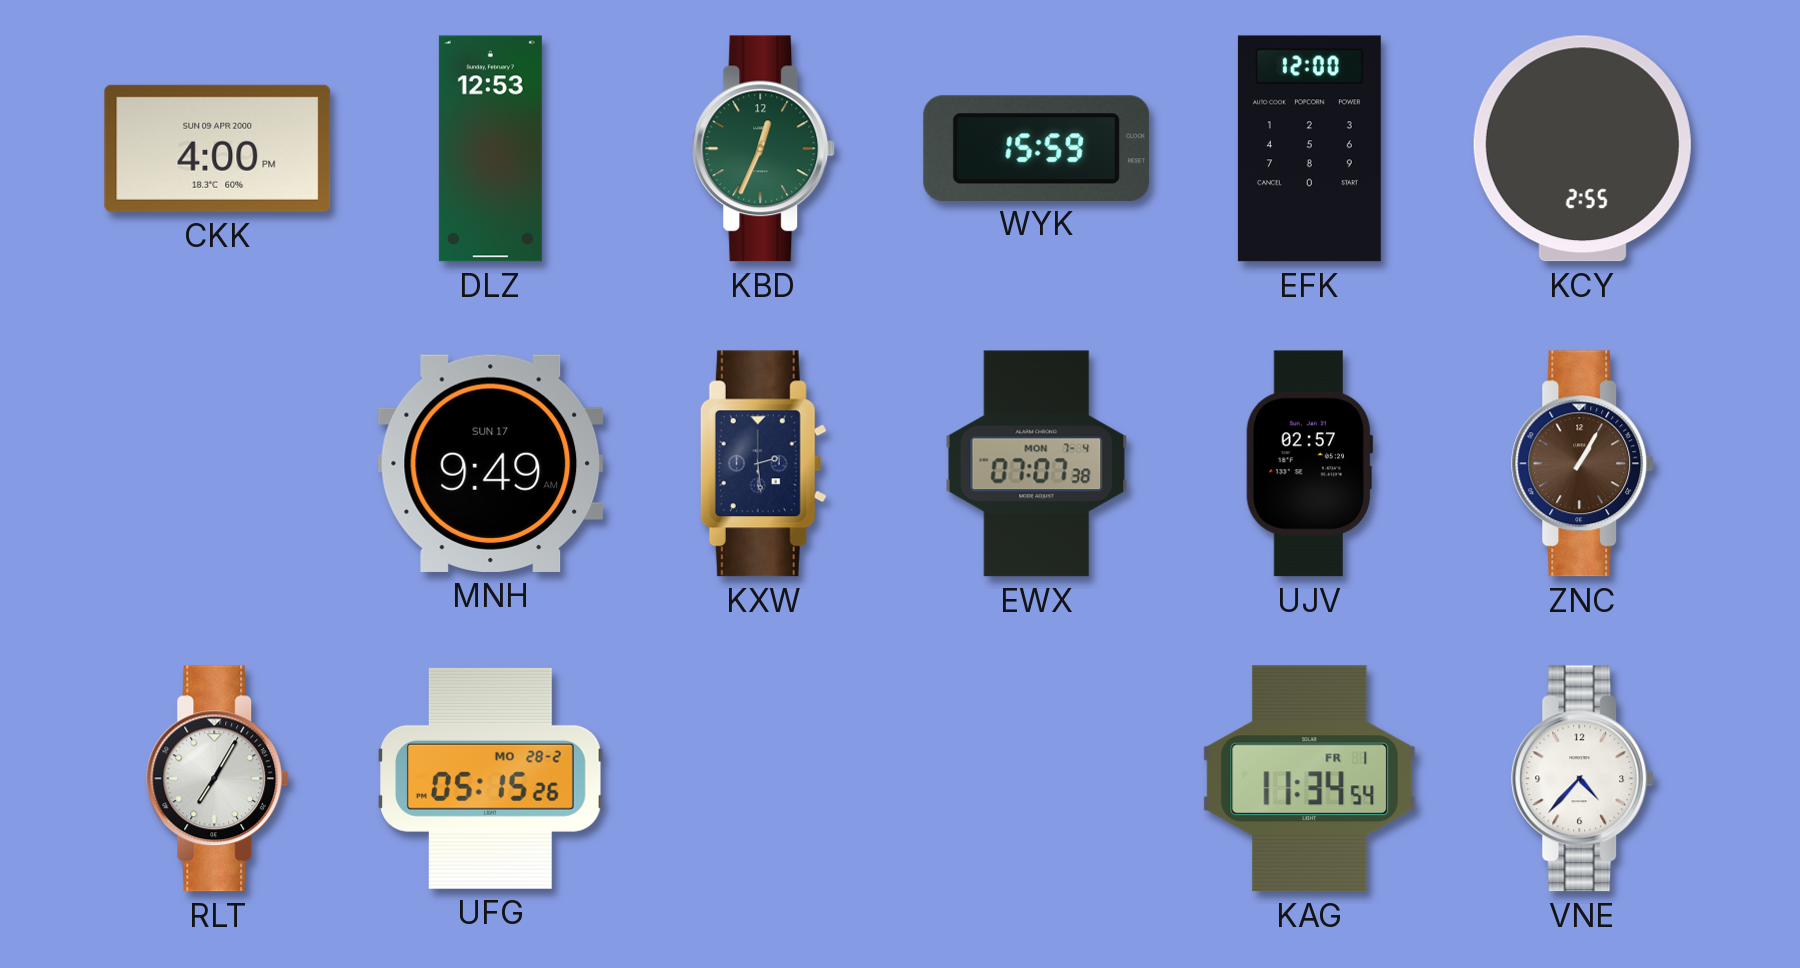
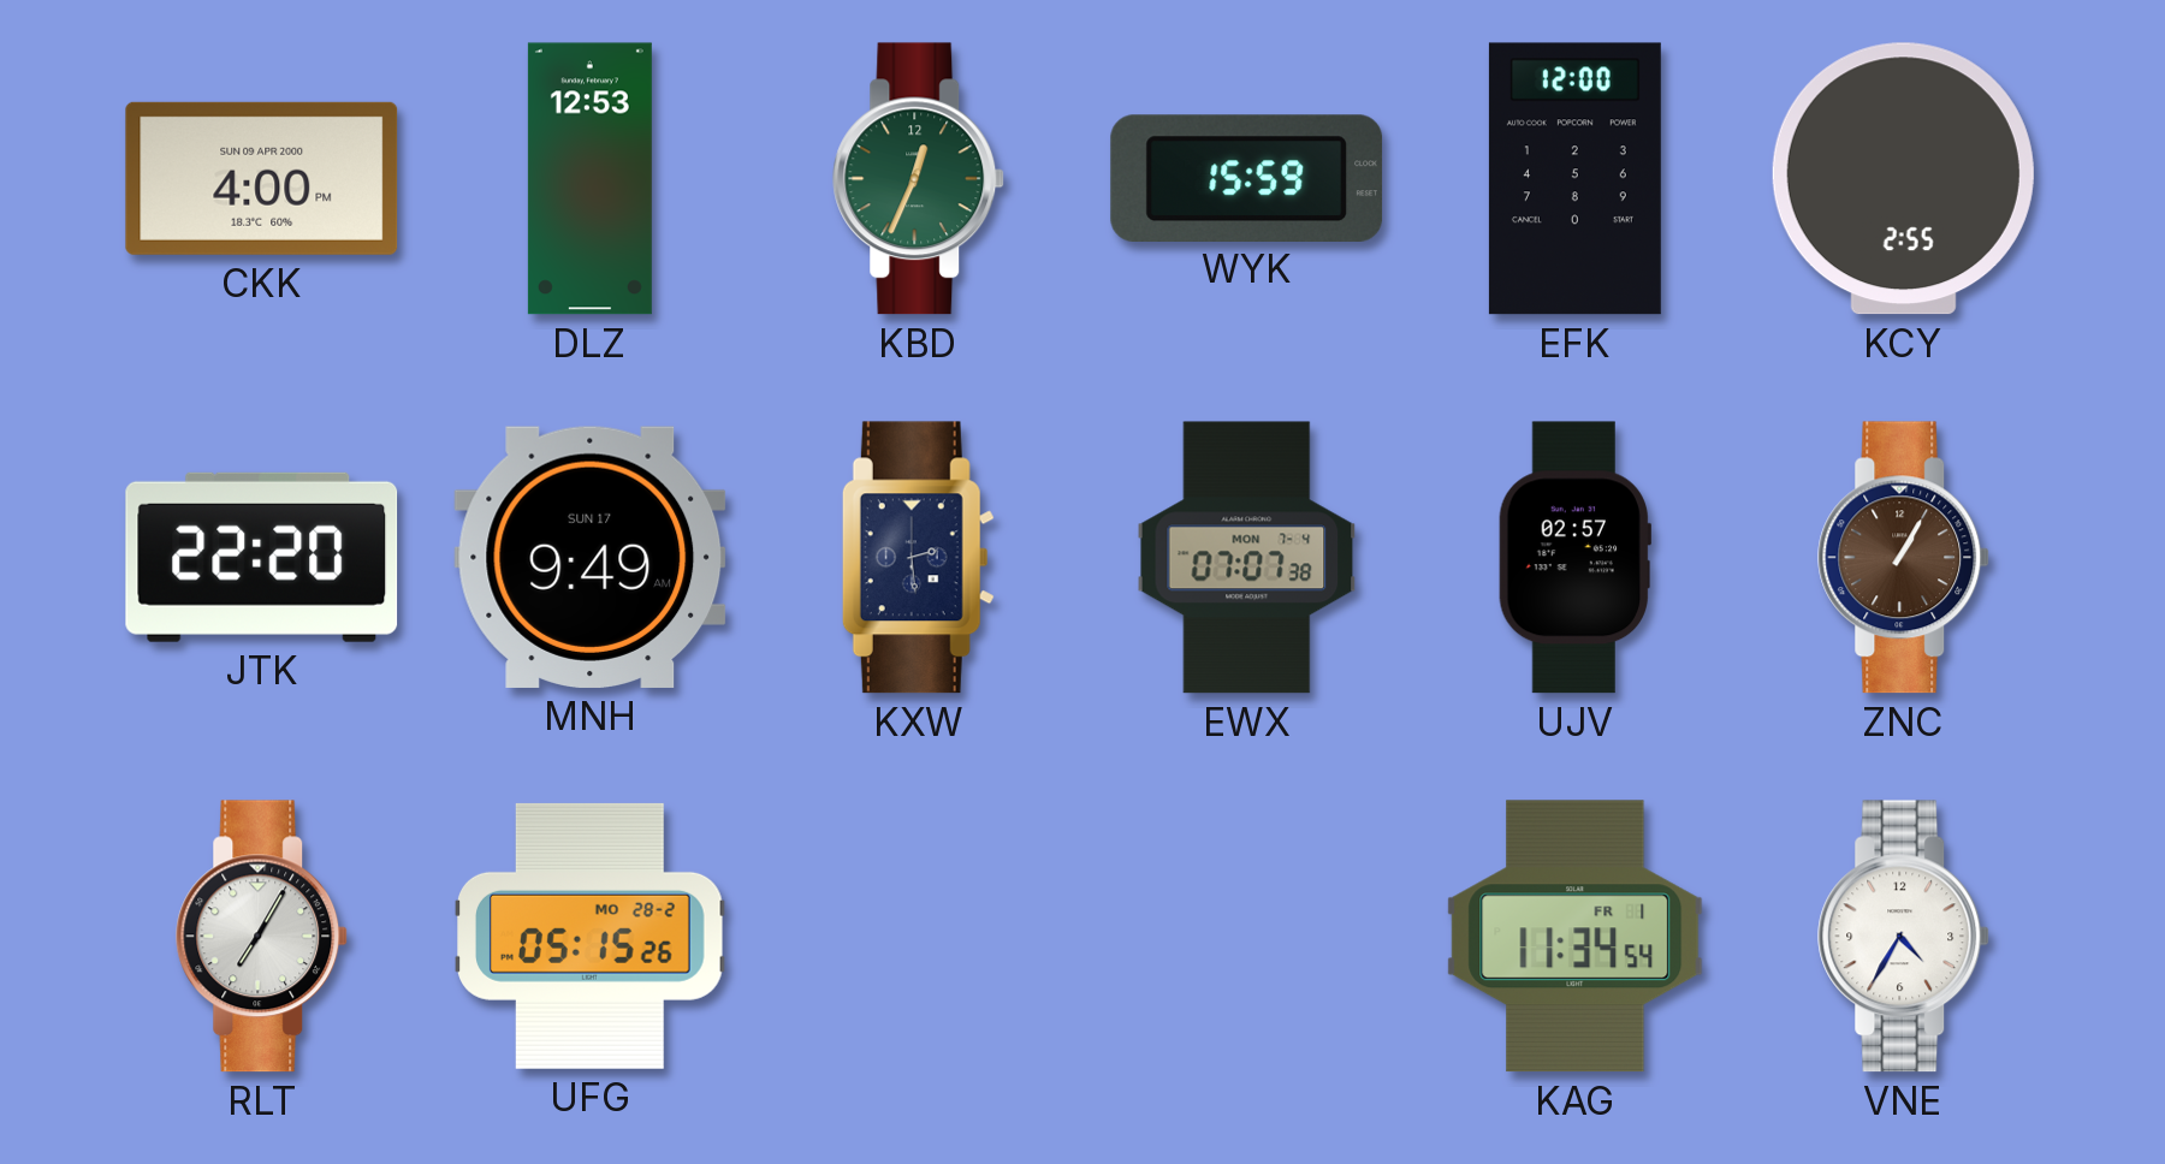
JTK: none -> 22:20 (262, 557)
VNE: 4:37 -> 4:35 (1904, 937)
